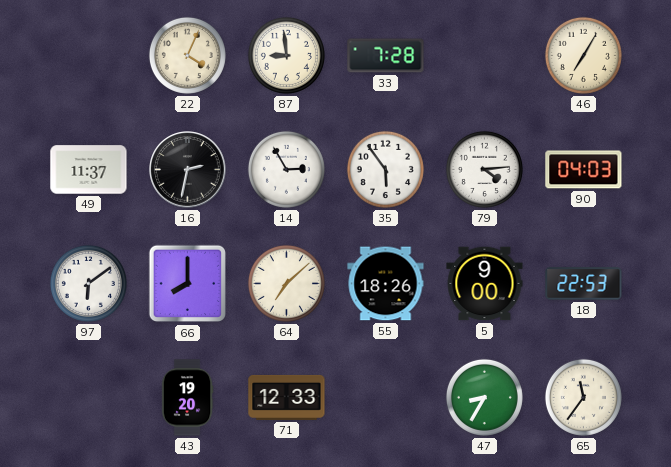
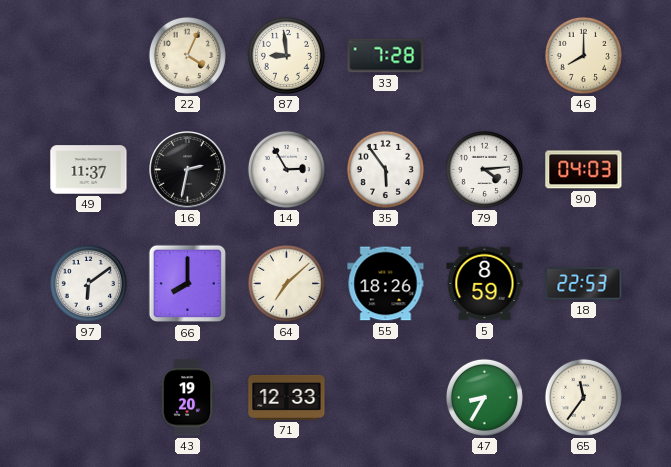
46: 7:05 -> 8:00 (583, 55)
5: 9:00 -> 8:59 (485, 284)
